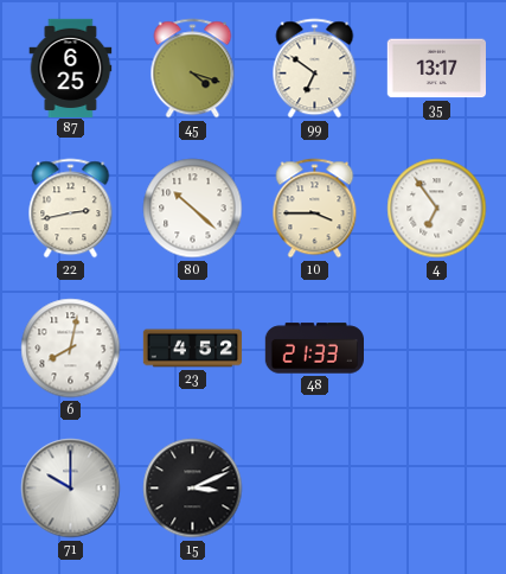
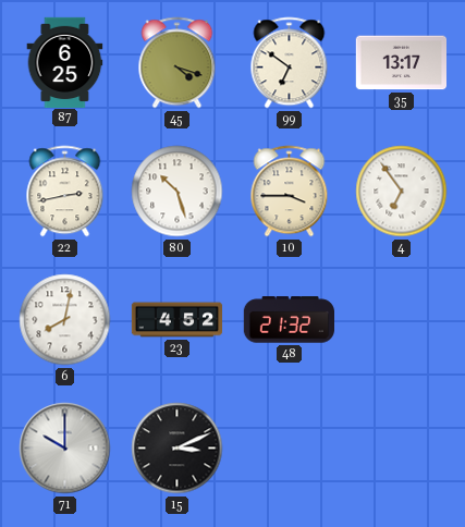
80: 10:22 -> 10:27 (178, 192)
48: 21:33 -> 21:32 (289, 320)
